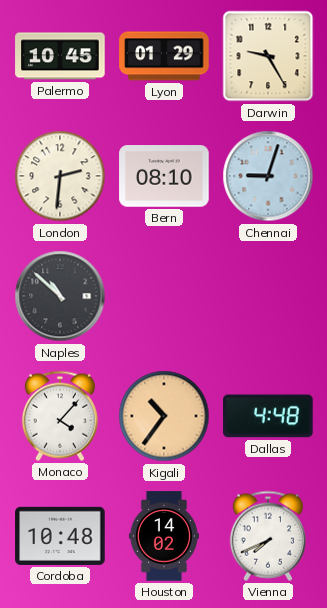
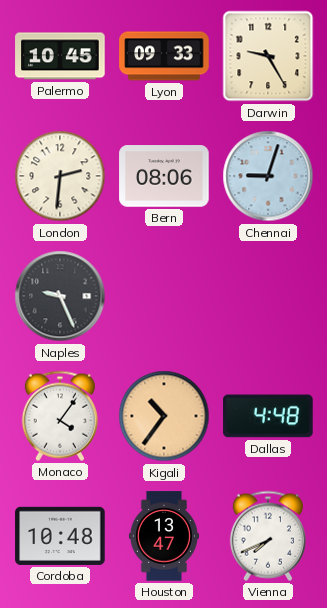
Lyon: 01:29 -> 09:33 (164, 56)
Bern: 08:10 -> 08:06 (164, 176)
Naples: 10:52 -> 9:26 (60, 296)
Monaco: 4:07 -> 4:06 (60, 416)
Houston: 14:02 -> 13:47 (164, 536)
